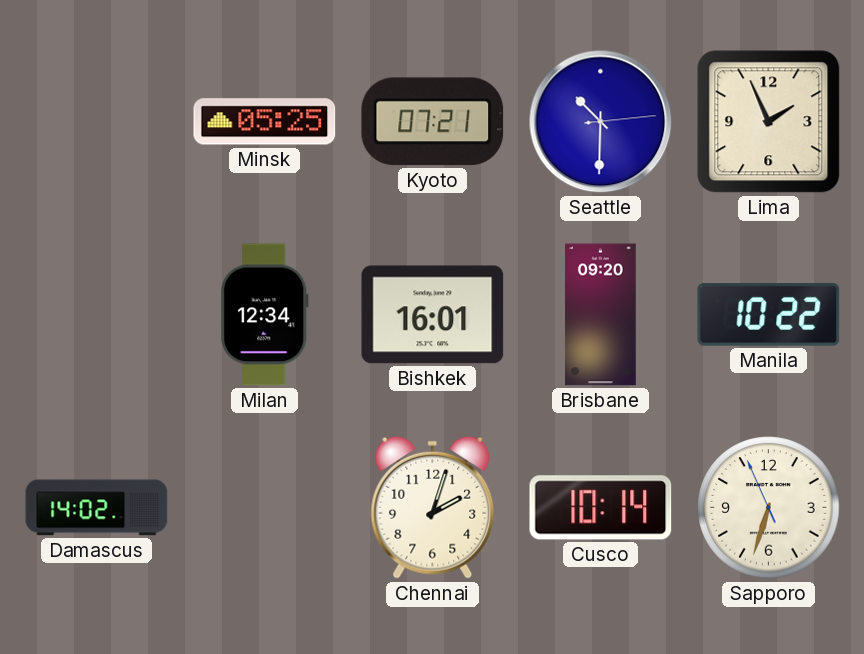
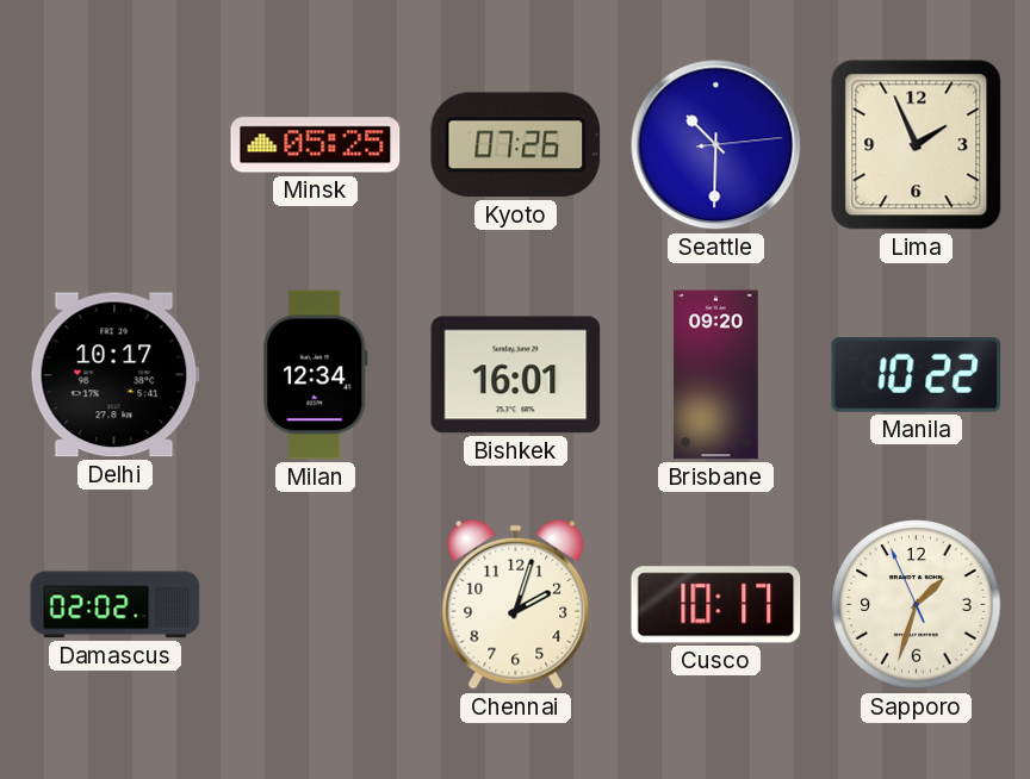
Kyoto: 07:21 -> 07:26 (516, 145)
Delhi: none -> 10:17 (114, 375)
Damascus: 14:02 -> 02:02 (116, 605)
Cusco: 10:14 -> 10:17 (716, 605)
Sapporo: 6:32 -> 1:32 (917, 605)
